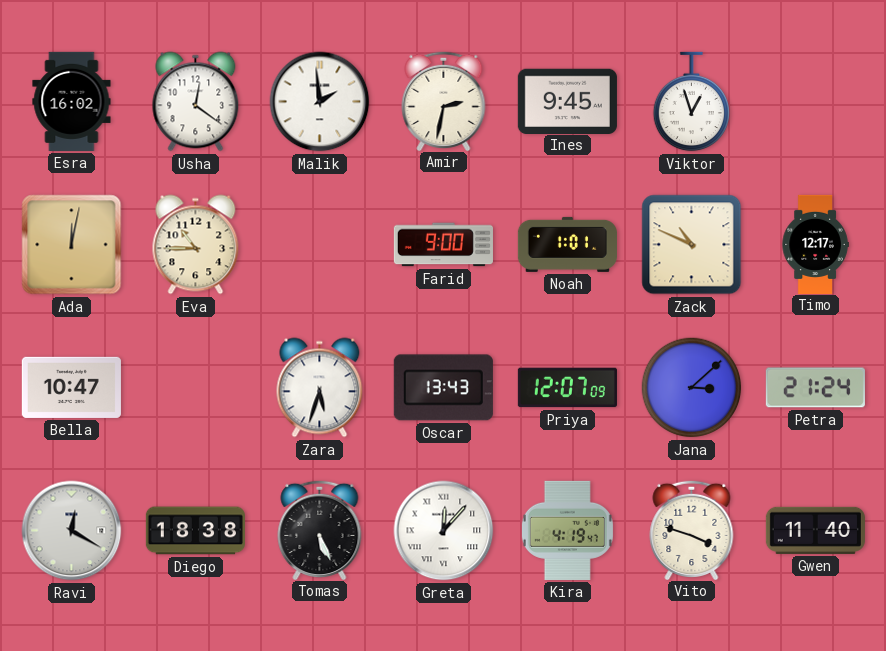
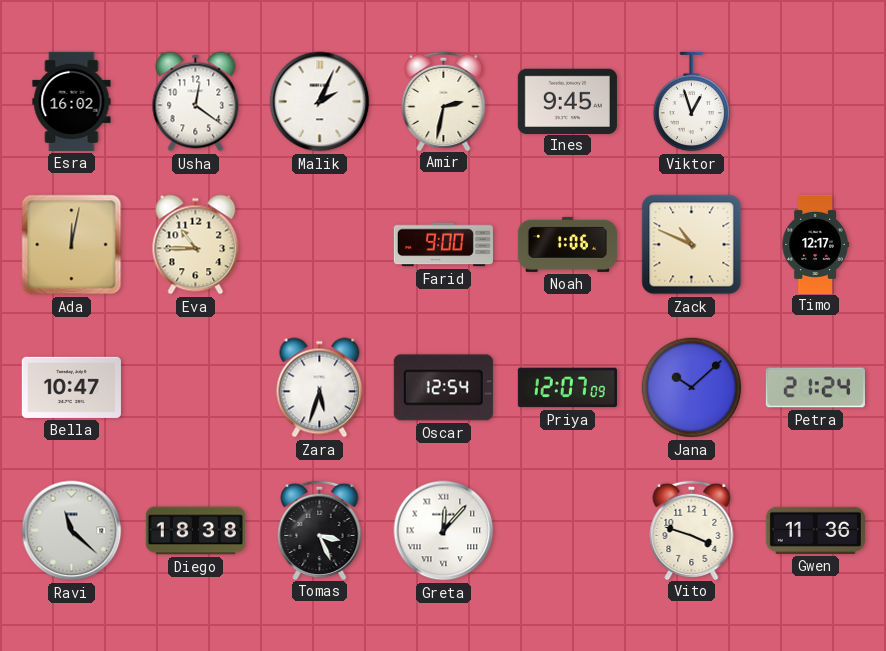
Malik: 1:59 -> 2:04 (320, 102)
Noah: 1:01 -> 1:06 (567, 244)
Oscar: 13:43 -> 12:54 (443, 388)
Jana: 3:08 -> 10:08 (692, 388)
Ravi: 12:20 -> 11:22 (72, 531)
Tomas: 5:26 -> 3:26 (320, 529)
Kira: 4:19 -> none (567, 530)
Gwen: 11:40 -> 11:36 (815, 530)
